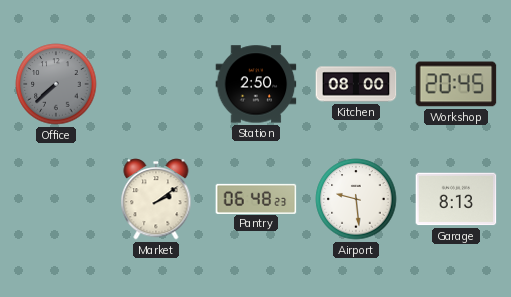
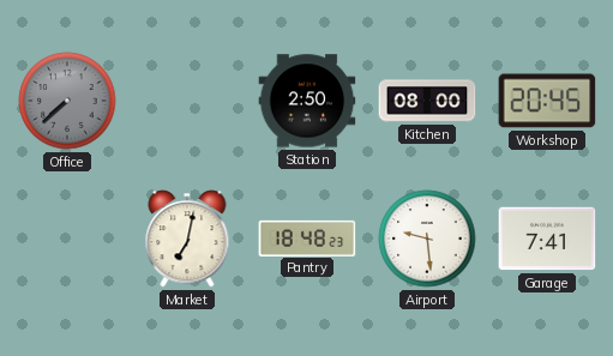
Market: 2:09 -> 7:02 (187, 239)
Pantry: 06:48 -> 18:48 (307, 237)
Garage: 8:13 -> 7:41 (547, 239)
